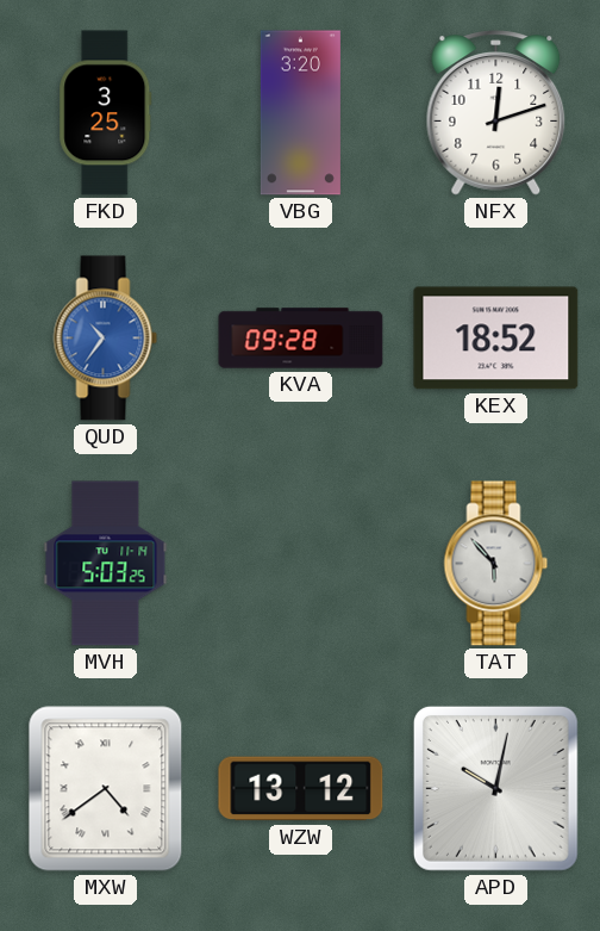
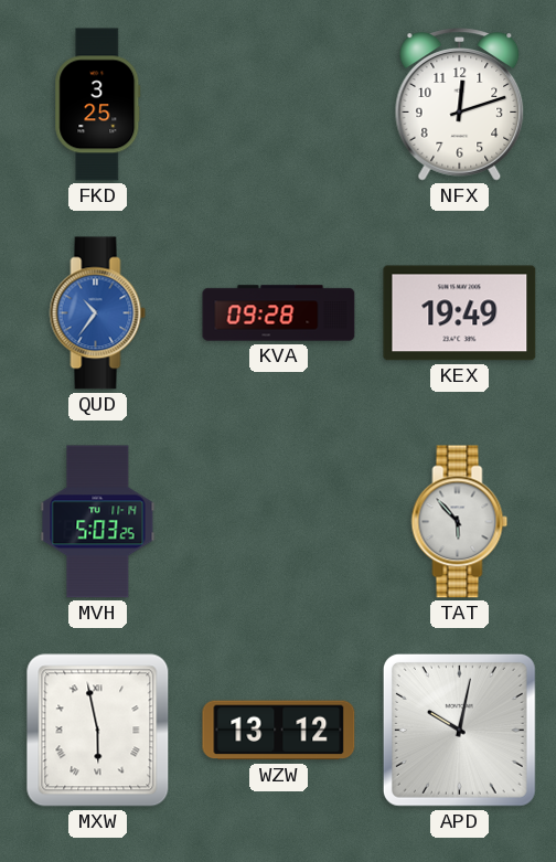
VBG: 3:20 -> none (300, 113)
KEX: 18:52 -> 19:49 (460, 313)
MXW: 4:39 -> 5:58 (98, 731)
